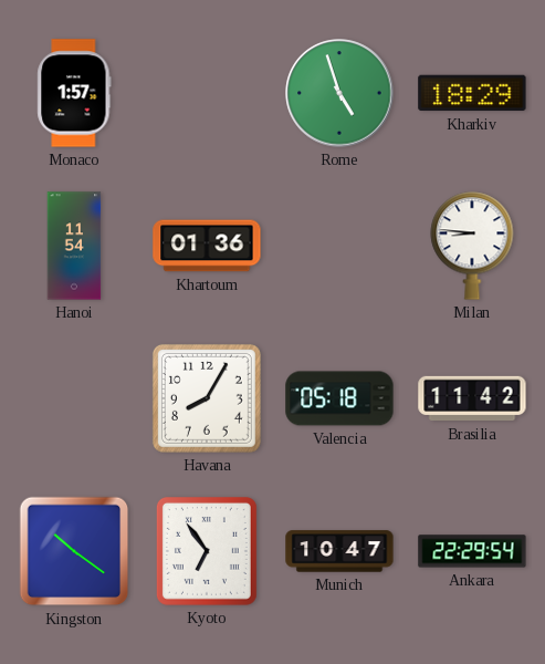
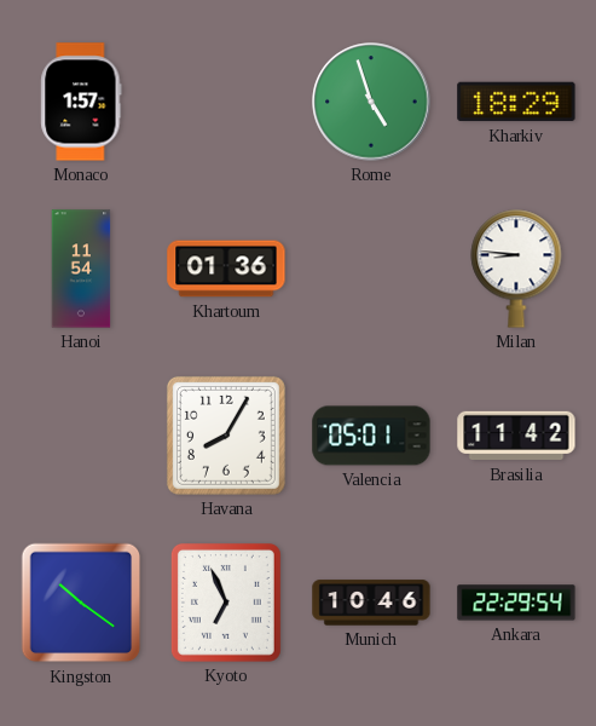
Valencia: 05:18 -> 05:01 (371, 436)
Kyoto: 6:54 -> 6:56 (226, 603)
Munich: 10:47 -> 10:46 (371, 603)
